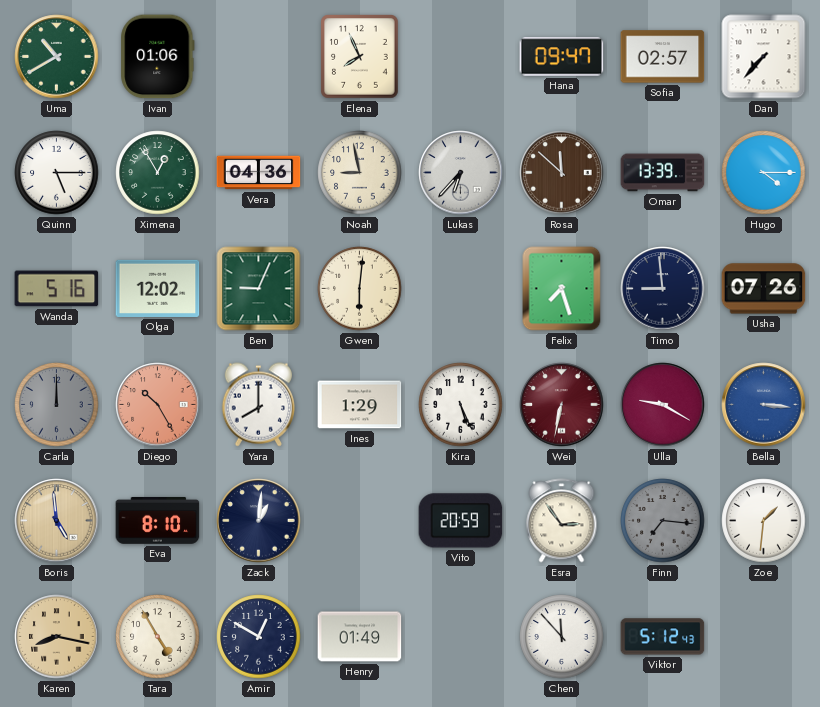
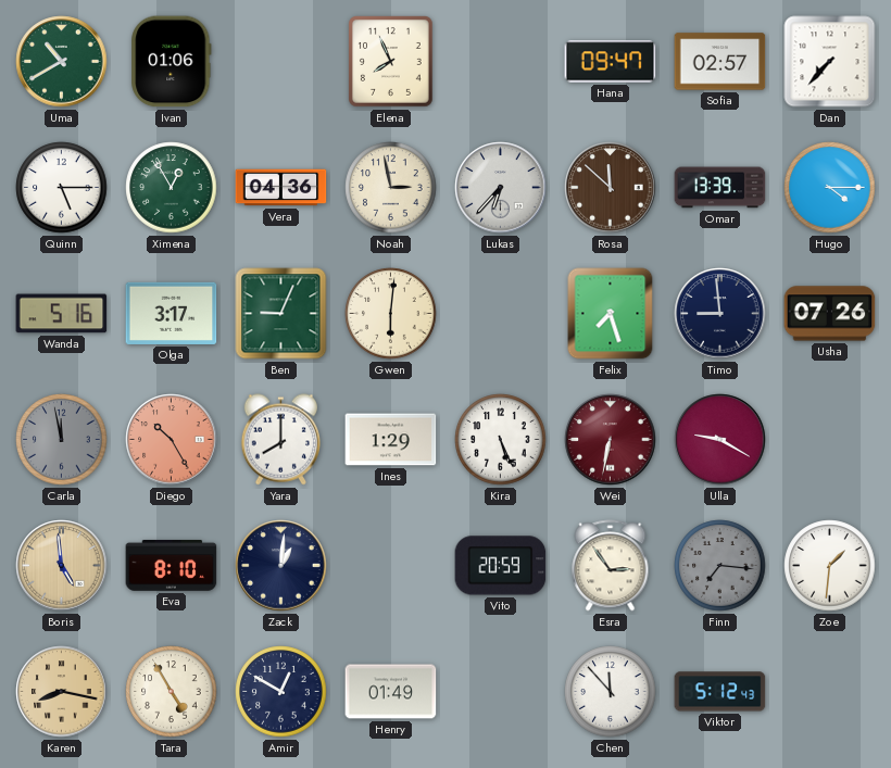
Noah: 8:58 -> 2:58 (391, 188)
Olga: 12:02 -> 3:17 (172, 313)
Carla: 12:00 -> 11:58 (62, 440)
Bella: 3:16 -> none (764, 405)
